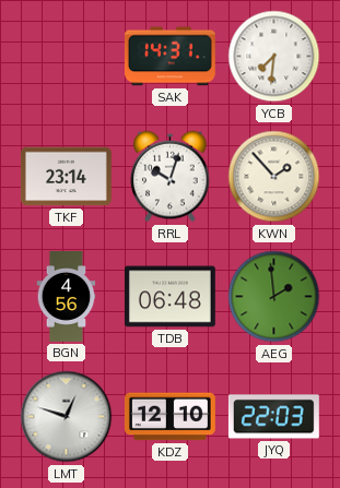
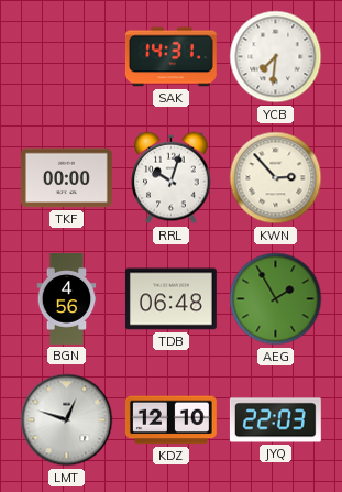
TKF: 23:14 -> 00:00 (66, 178)
KWN: 1:53 -> 2:53 (276, 178)
AEG: 1:59 -> 1:55 (276, 299)
